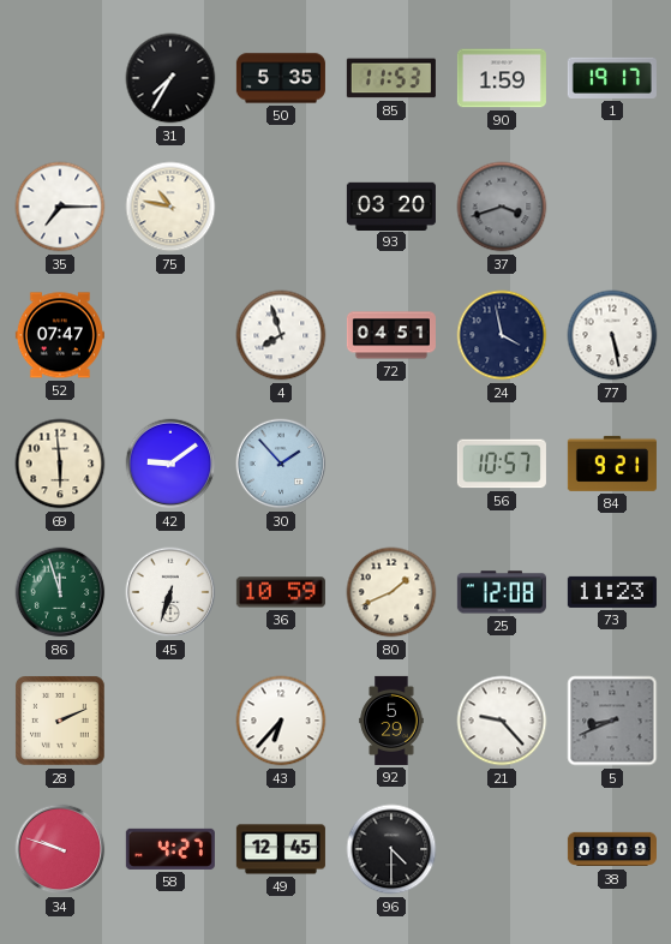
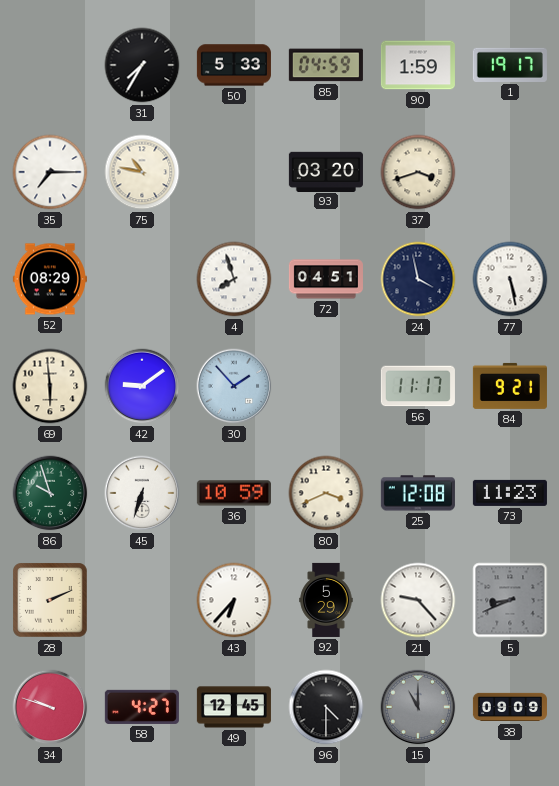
50: 5:35 -> 5:33 (234, 65)
85: 11:53 -> 04:59 (326, 65)
37 dial: grey -> cream (418, 172)
52: 07:47 -> 08:29 (50, 279)
56: 10:57 -> 11:17 (418, 386)
86: 11:57 -> 9:57 (50, 493)
80: 1:41 -> 3:41 (326, 493)
15: none -> 11:00 (418, 707)
